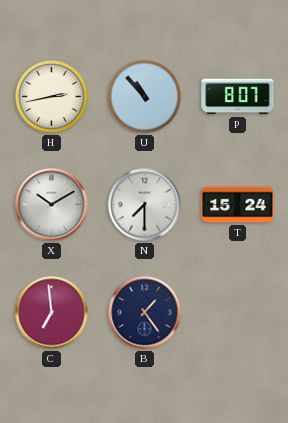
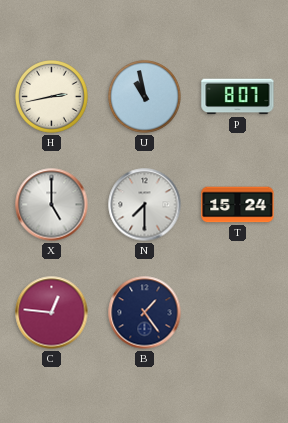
U: 10:53 -> 10:58 (145, 97)
X: 10:10 -> 5:00 (52, 205)
C: 6:59 -> 12:46 (52, 313)
